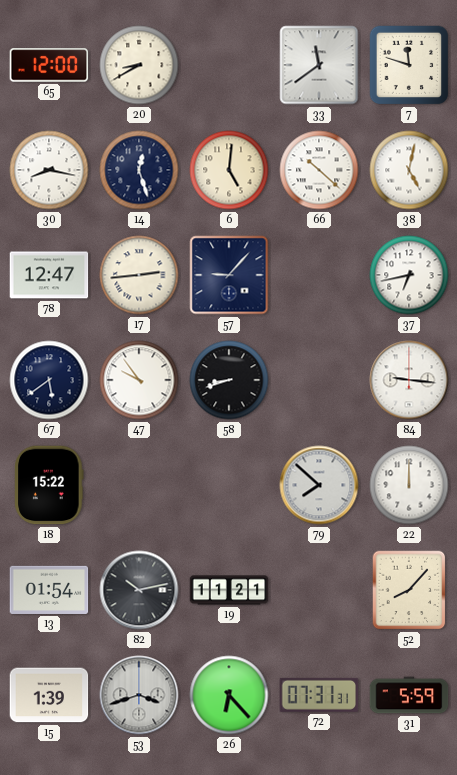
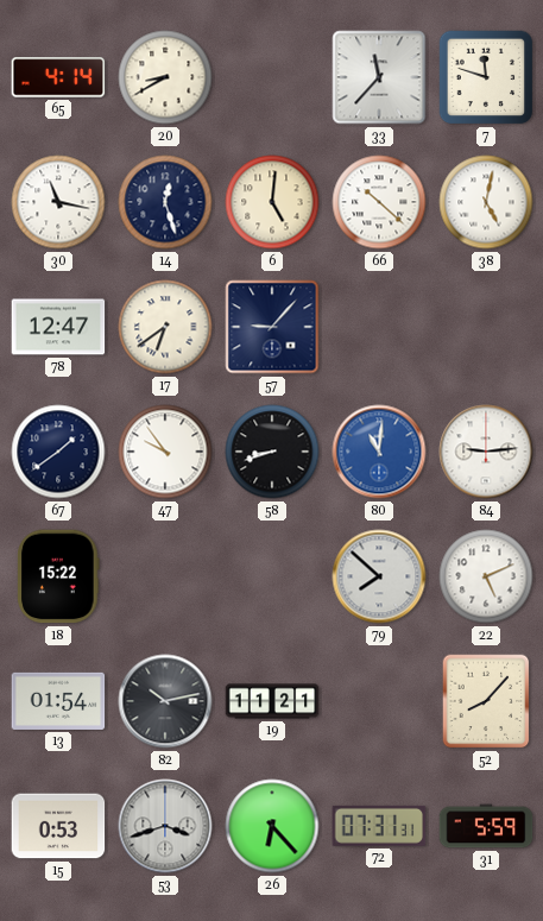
65: 12:00 -> 4:14 (58, 77)
33: 11:39 -> 11:37 (379, 77)
30: 8:17 -> 11:17 (58, 202)
17: 2:44 -> 6:39 (165, 327)
37: 6:43 -> none (409, 275)
67: 5:39 -> 1:39 (58, 452)
80: none -> 11:01 (379, 452)
84: 9:16 -> 9:14 (486, 452)
22: 12:00 -> 5:11 (486, 576)
15: 1:39 -> 0:53 (58, 826)
